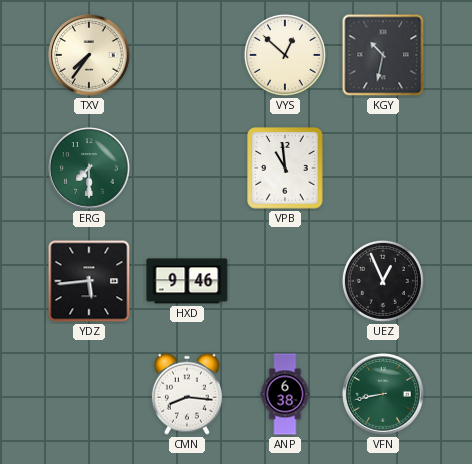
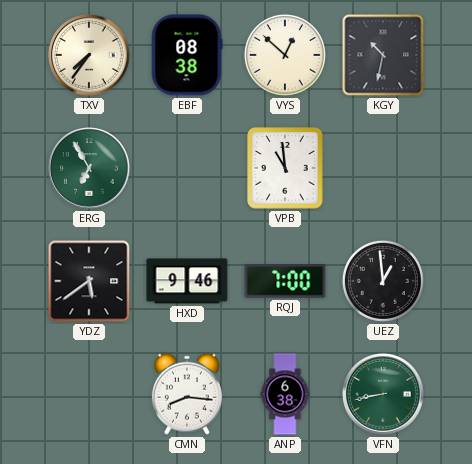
EBF: none -> 08:38 (187, 55)
ERG: 7:30 -> 6:55 (89, 168)
YDZ: 5:44 -> 5:39 (89, 281)
RQJ: none -> 7:00 (285, 282)
UEZ: 12:56 -> 12:59 (383, 281)
